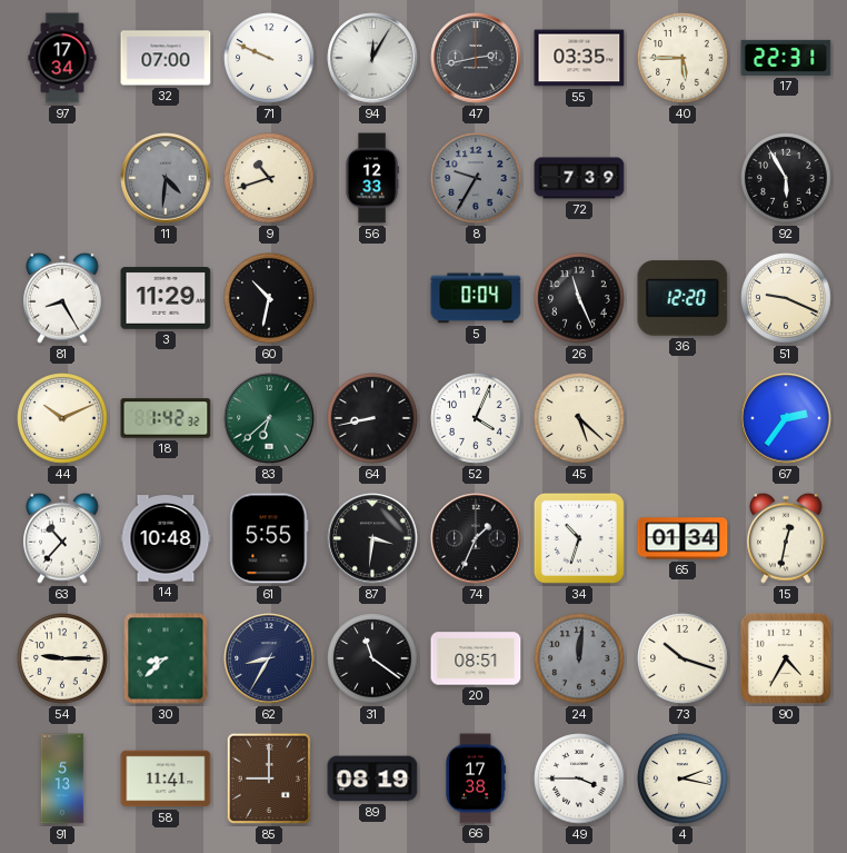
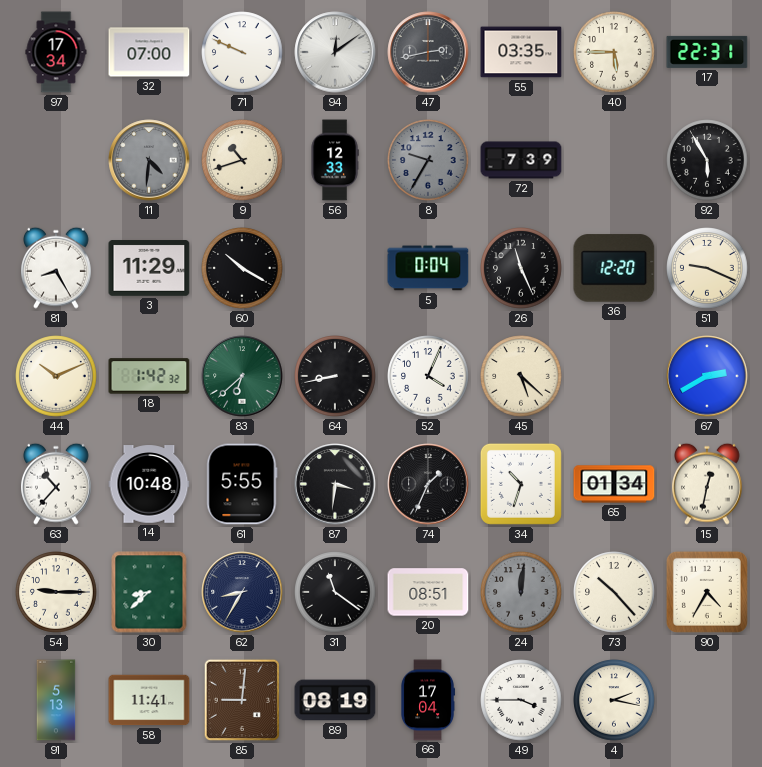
94: 12:05 -> 12:09 (335, 52)
60: 10:32 -> 10:20 (242, 268)
67: 2:36 -> 2:40 (707, 376)
73: 10:18 -> 10:23 (614, 592)
85: 9:00 -> 9:01 (241, 700)
66: 17:38 -> 17:04 (428, 700)
